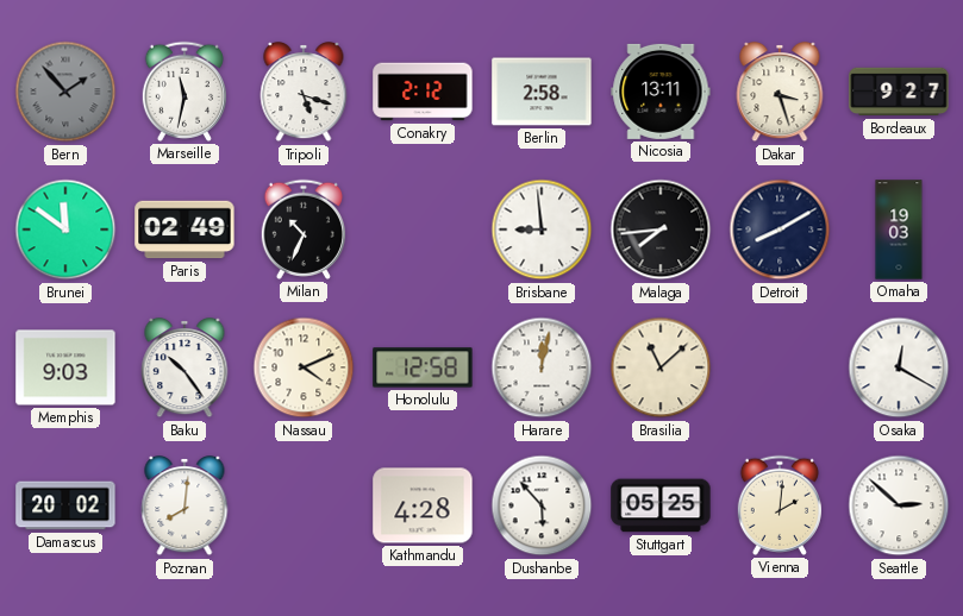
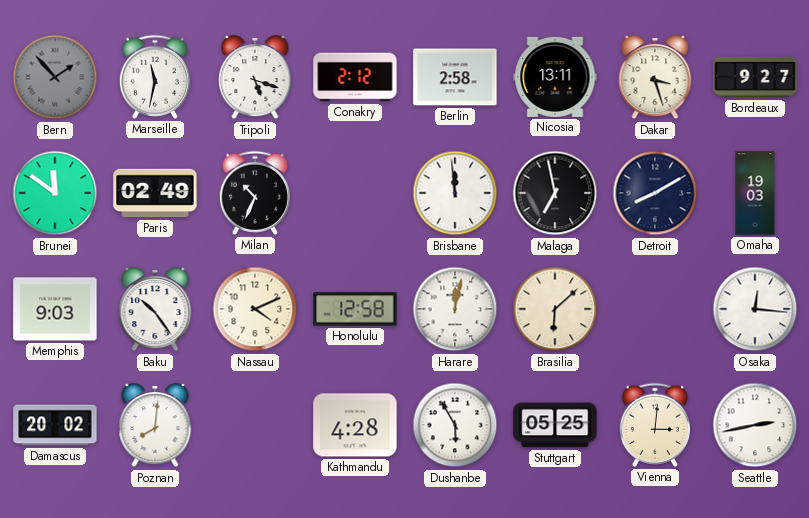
Brisbane: 8:59 -> 11:59 (455, 193)
Malaga: 7:44 -> 6:58 (555, 193)
Brasilia: 11:08 -> 6:08 (555, 309)
Osaka: 12:20 -> 12:16 (755, 309)
Dushanbe: 5:53 -> 5:55 (455, 425)
Vienna: 2:01 -> 3:01 (654, 425)
Seattle: 2:52 -> 2:43 (755, 425)
